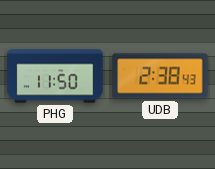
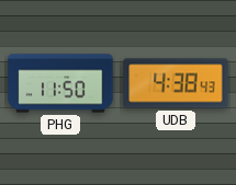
UDB: 2:38 -> 4:38 (176, 83)
